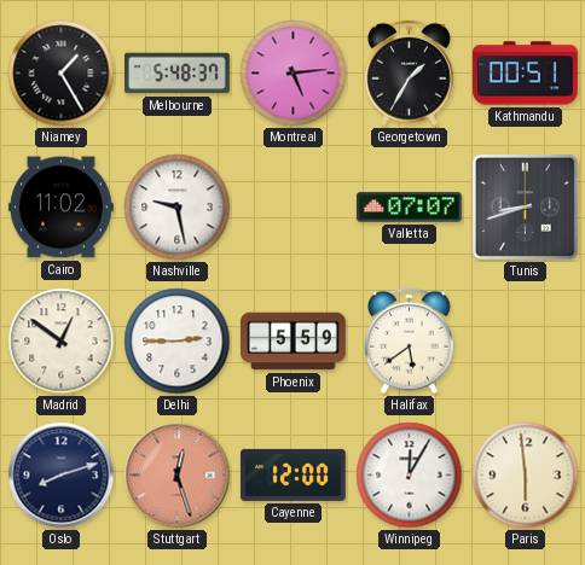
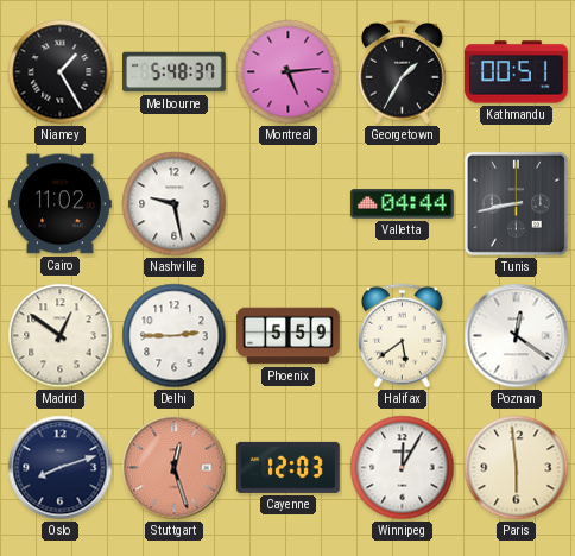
Valletta: 07:07 -> 04:44 (402, 204)
Tunis: 8:42 -> 8:43 (516, 203)
Poznan: none -> 12:21 (517, 336)
Cayenne: 12:00 -> 12:03 (287, 467)
